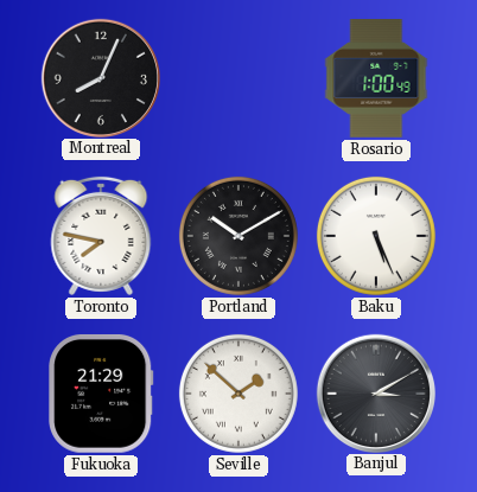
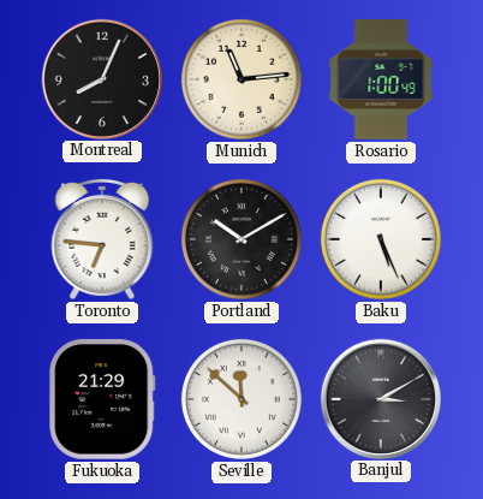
Munich: none -> 11:14 (241, 79)
Toronto: 7:47 -> 6:46 (102, 239)
Seville: 1:52 -> 11:52 (241, 399)
